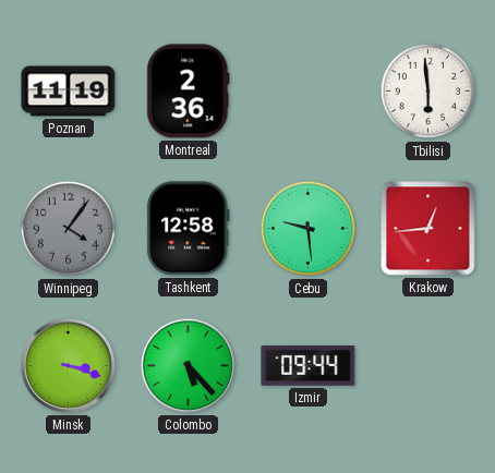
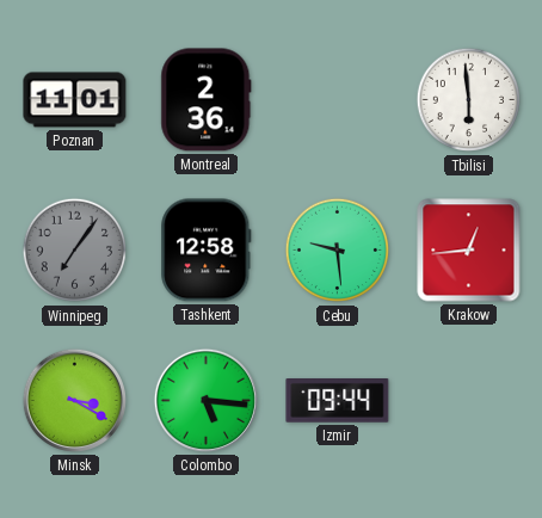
Poznan: 11:19 -> 11:01 (75, 100)
Winnipeg: 4:06 -> 7:06 (75, 251)
Minsk: 3:18 -> 3:20 (74, 400)
Colombo: 5:23 -> 5:16 (205, 400)
